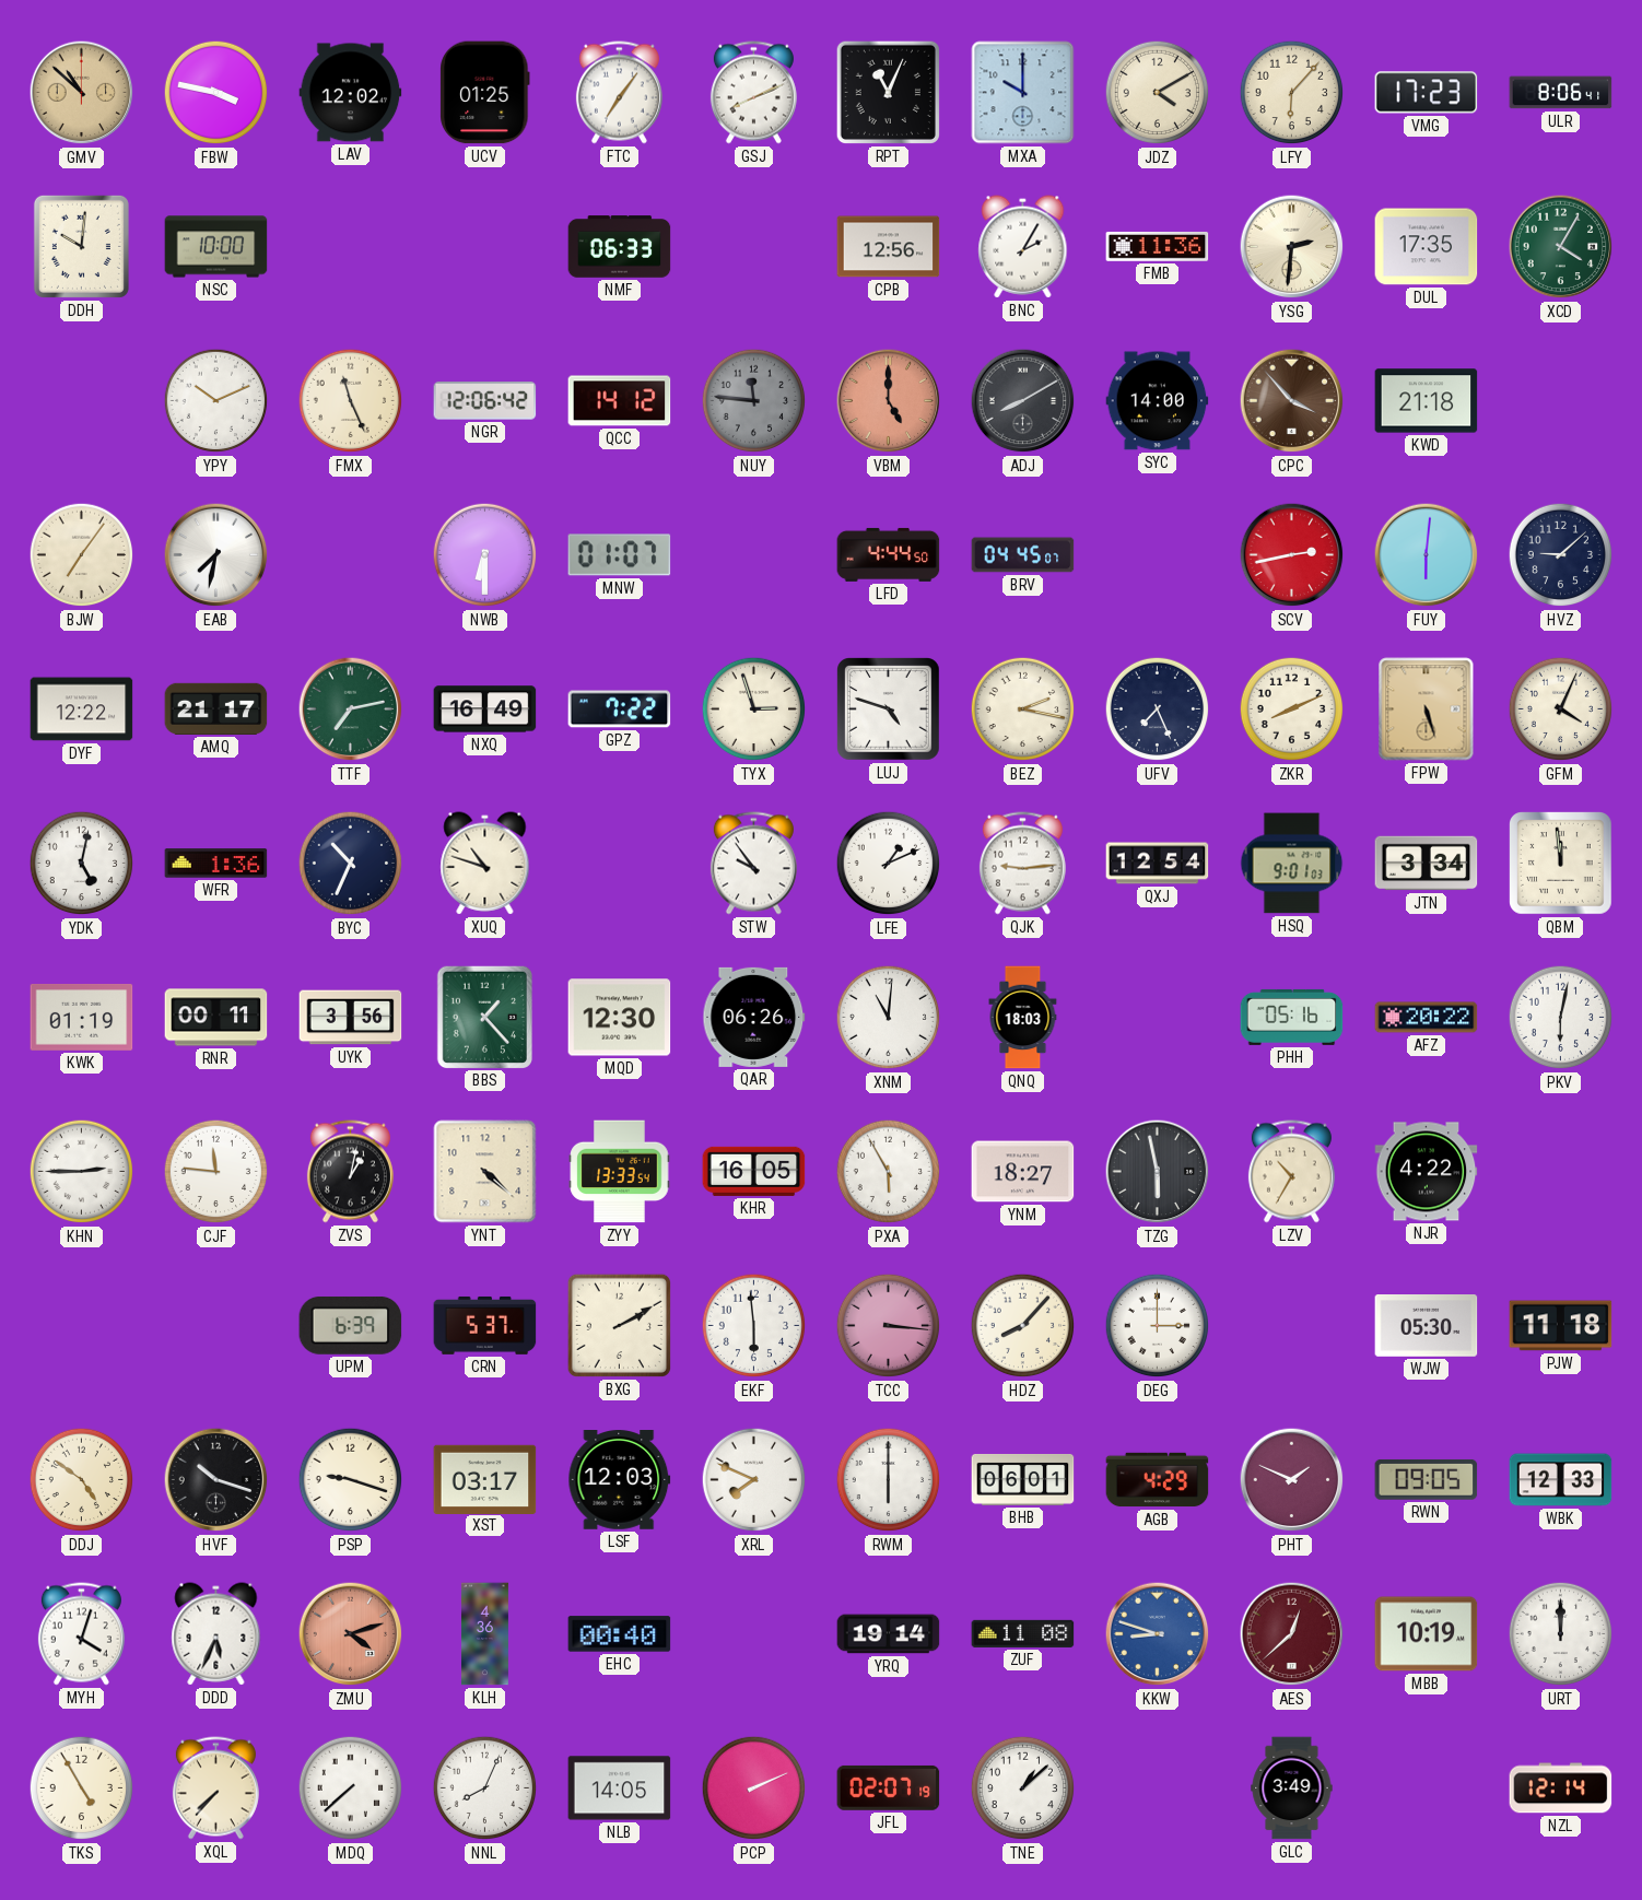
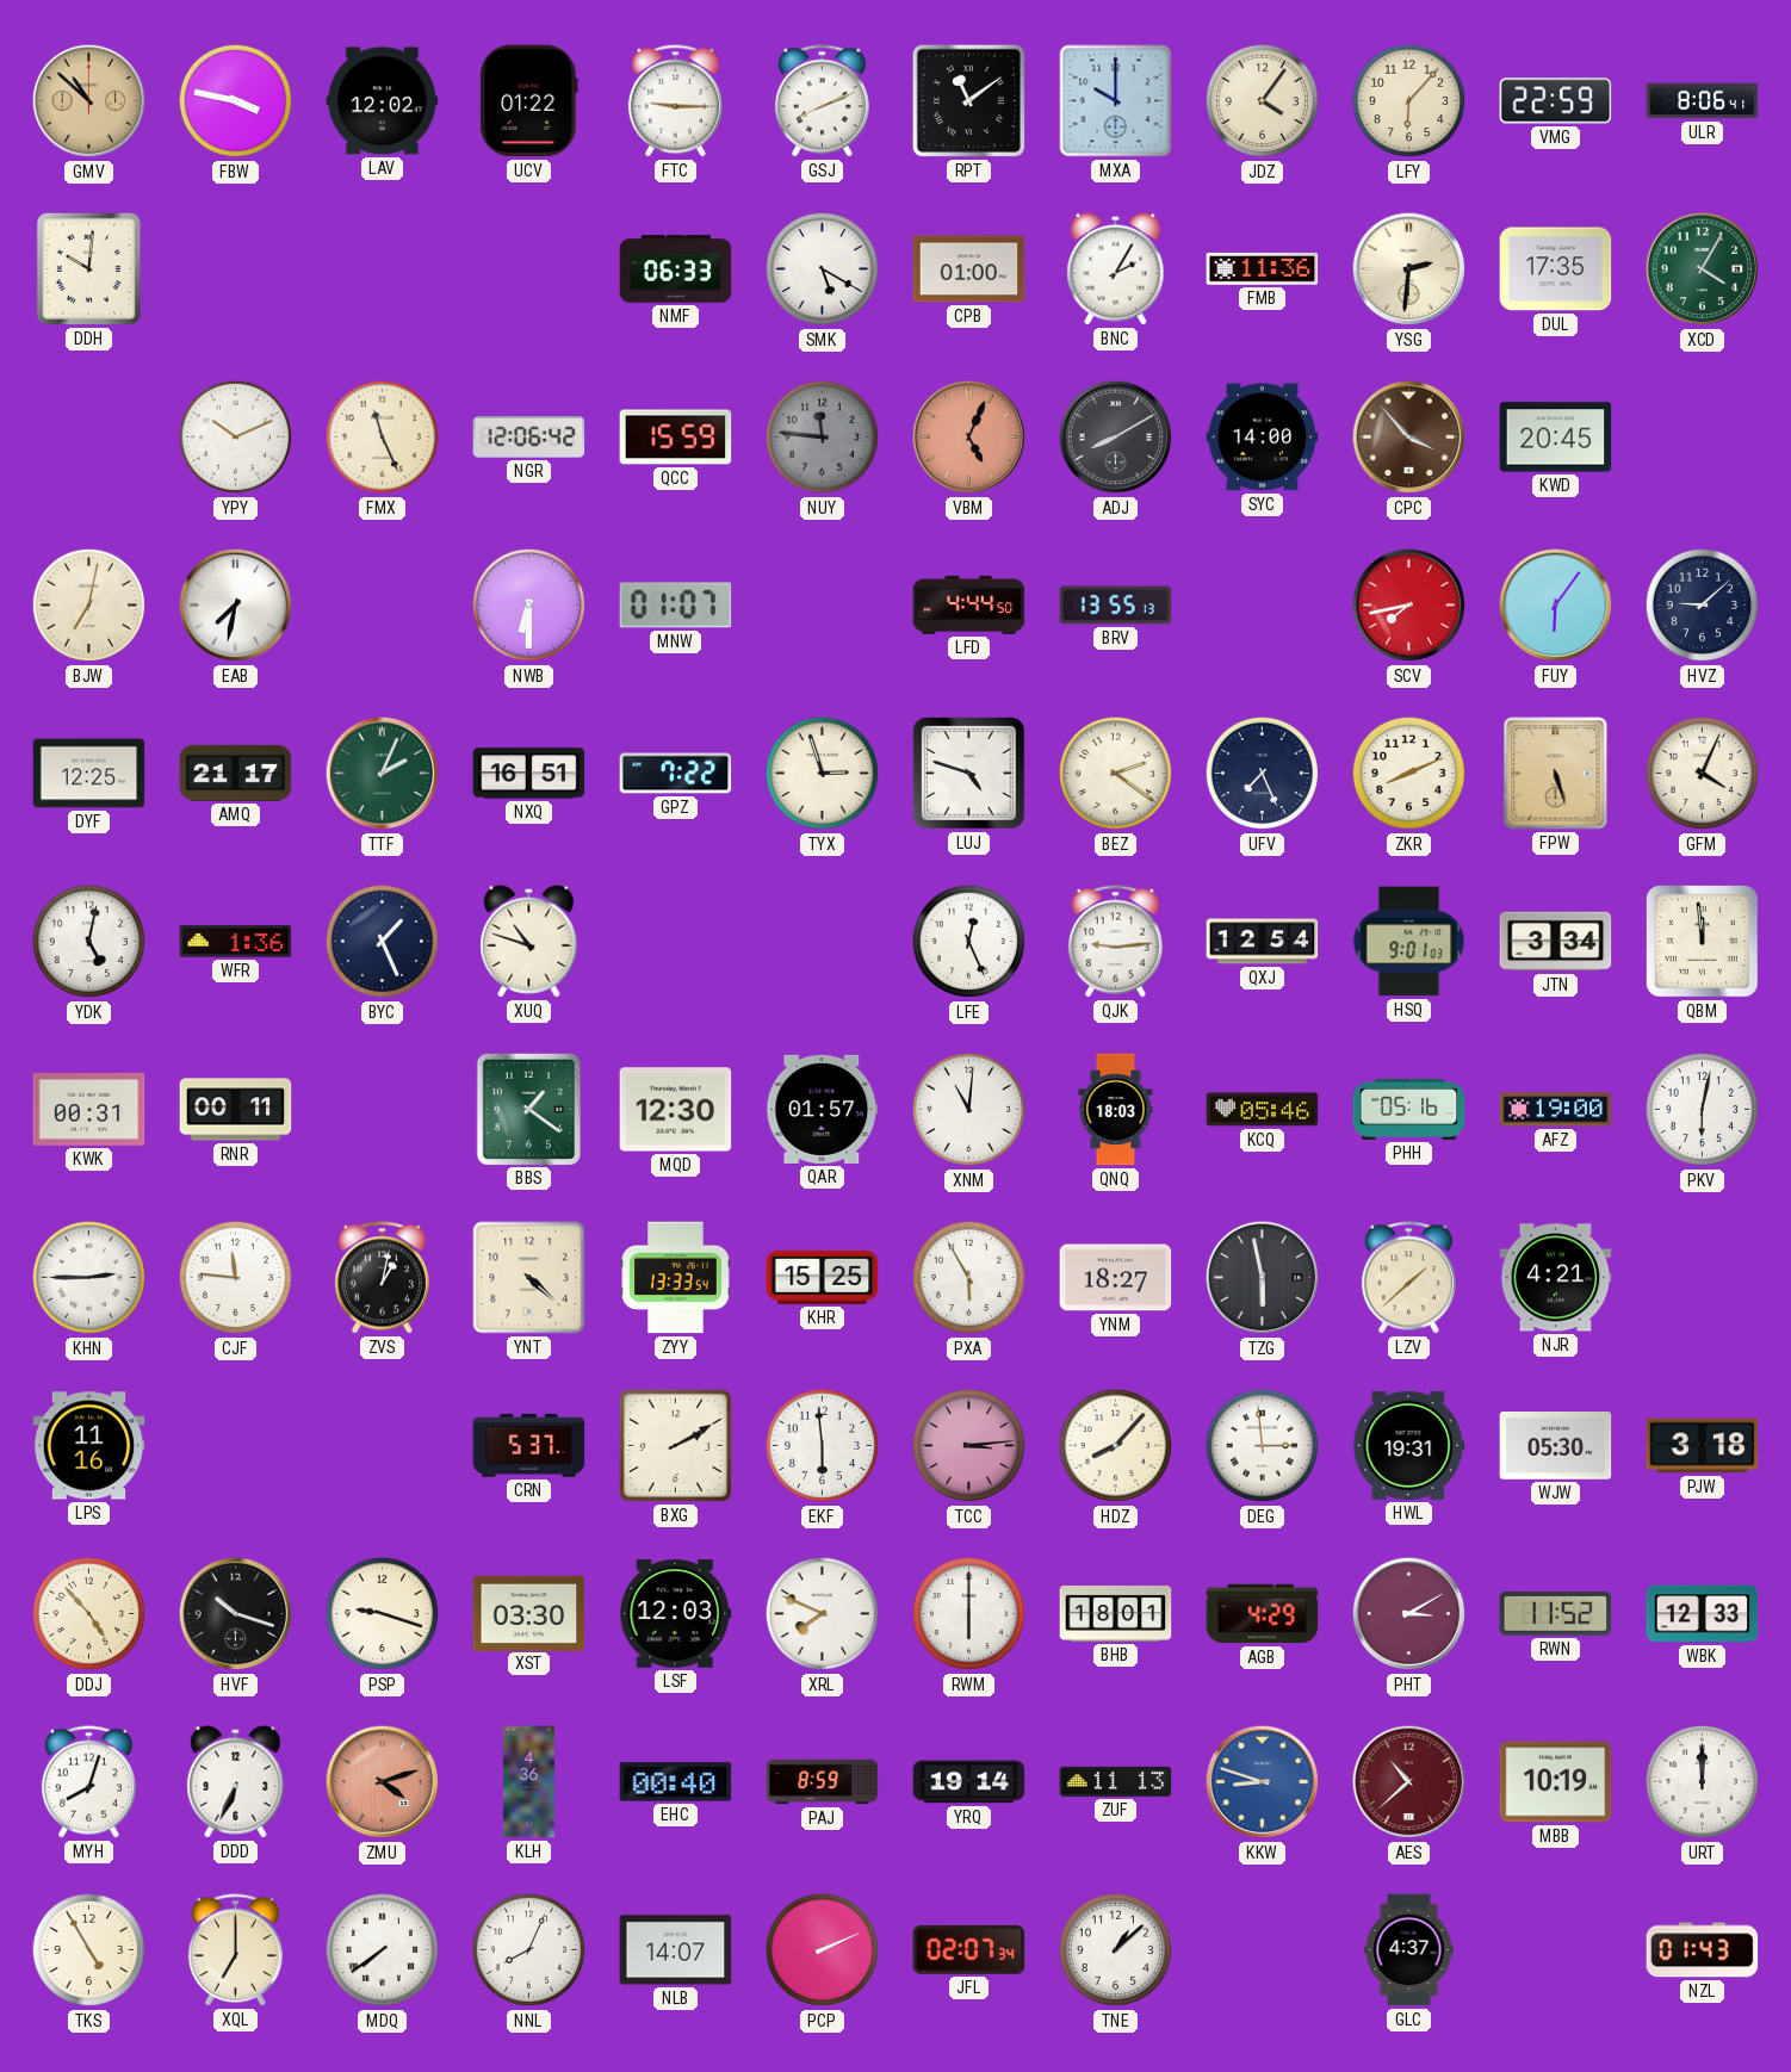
UCV: 01:25 -> 01:22 (529, 101)
FTC: 7:06 -> 9:15 (675, 101)
RPT: 11:04 -> 11:09 (968, 100)
JDZ: 4:10 -> 4:06 (1263, 101)
VMG: 17:23 -> 22:59 (1556, 101)
NSC: 10:00 -> none (216, 247)
SMK: none -> 5:20 (823, 269)
CPB: 12:56 -> 01:00 (969, 269)
QCC: 14:12 -> 15:59 (676, 438)
VBM: 5:00 -> 5:04 (969, 438)
KWD: 21:18 -> 20:45 (1556, 438)
BJW: 7:06 -> 7:02 (89, 606)
BRV: 04:45 -> 13:55 (1116, 606)
SCV: 2:43 -> 7:43 (1409, 606)
FUY: 6:01 -> 6:06 (1556, 606)
DYF: 12:22 -> 12:25 (89, 774)
TTF: 7:13 -> 2:04 (383, 774)
NXQ: 16:49 -> 16:51 (529, 774)
BEZ: 2:17 -> 2:21 (1116, 774)
BYC: 10:34 -> 1:26 (383, 942)
STW: 9:54 -> none (753, 864)
LFE: 1:11 -> 12:26 (969, 942)
KWK: 01:19 -> 00:31 (89, 1109)
UYK: 3:56 -> none (351, 1018)
BBS: 1:23 -> 1:21 (528, 1109)
QAR: 06:26 -> 01:57 (823, 1109)
KCQ: none -> 05:46 (1263, 1110)
AFZ: 20:22 -> 19:00 (1556, 1110)
KHR: 16:05 -> 15:25 (823, 1277)
LZV: 10:35 -> 1:38 (1408, 1278)
NJR: 4:22 -> 4:21 (1556, 1278)
LPS: none -> 11:16 (89, 1446)
UPM: 6:39 -> none (351, 1325)
TCC: 3:16 -> 3:14 (969, 1446)
DEG: 3:00 -> 2:59 (1263, 1446)
HWL: none -> 19:31 (1409, 1445)
PJW: 11:18 -> 3:18 (1703, 1446)
DDJ: 4:51 -> 4:53 (89, 1614)
XST: 03:17 -> 03:30 (529, 1613)
BHB: 06:01 -> 18:01 (1116, 1613)
PHT: 1:49 -> 3:10 (1409, 1614)
RWN: 09:05 -> 11:52 (1556, 1613)
MYH: 4:03 -> 8:03 (88, 1782)
DDD: 5:34 -> 6:34 (236, 1782)
PAJ: none -> 8:59 (823, 1782)
ZUF: 11:08 -> 11:13 (1116, 1781)
AES: 12:38 -> 10:38 (1409, 1782)
XQL: 7:37 -> 7:00 (235, 1950)
MDQ: 7:38 -> 7:39 (383, 1950)
NLB: 14:05 -> 14:07 (676, 1950)
JFL: 02:07:19 -> 02:07:34 (969, 1949)
GLC: 3:49 -> 4:37 (1409, 1950)
NZL: 12:14 -> 01:43 (1703, 1950)
